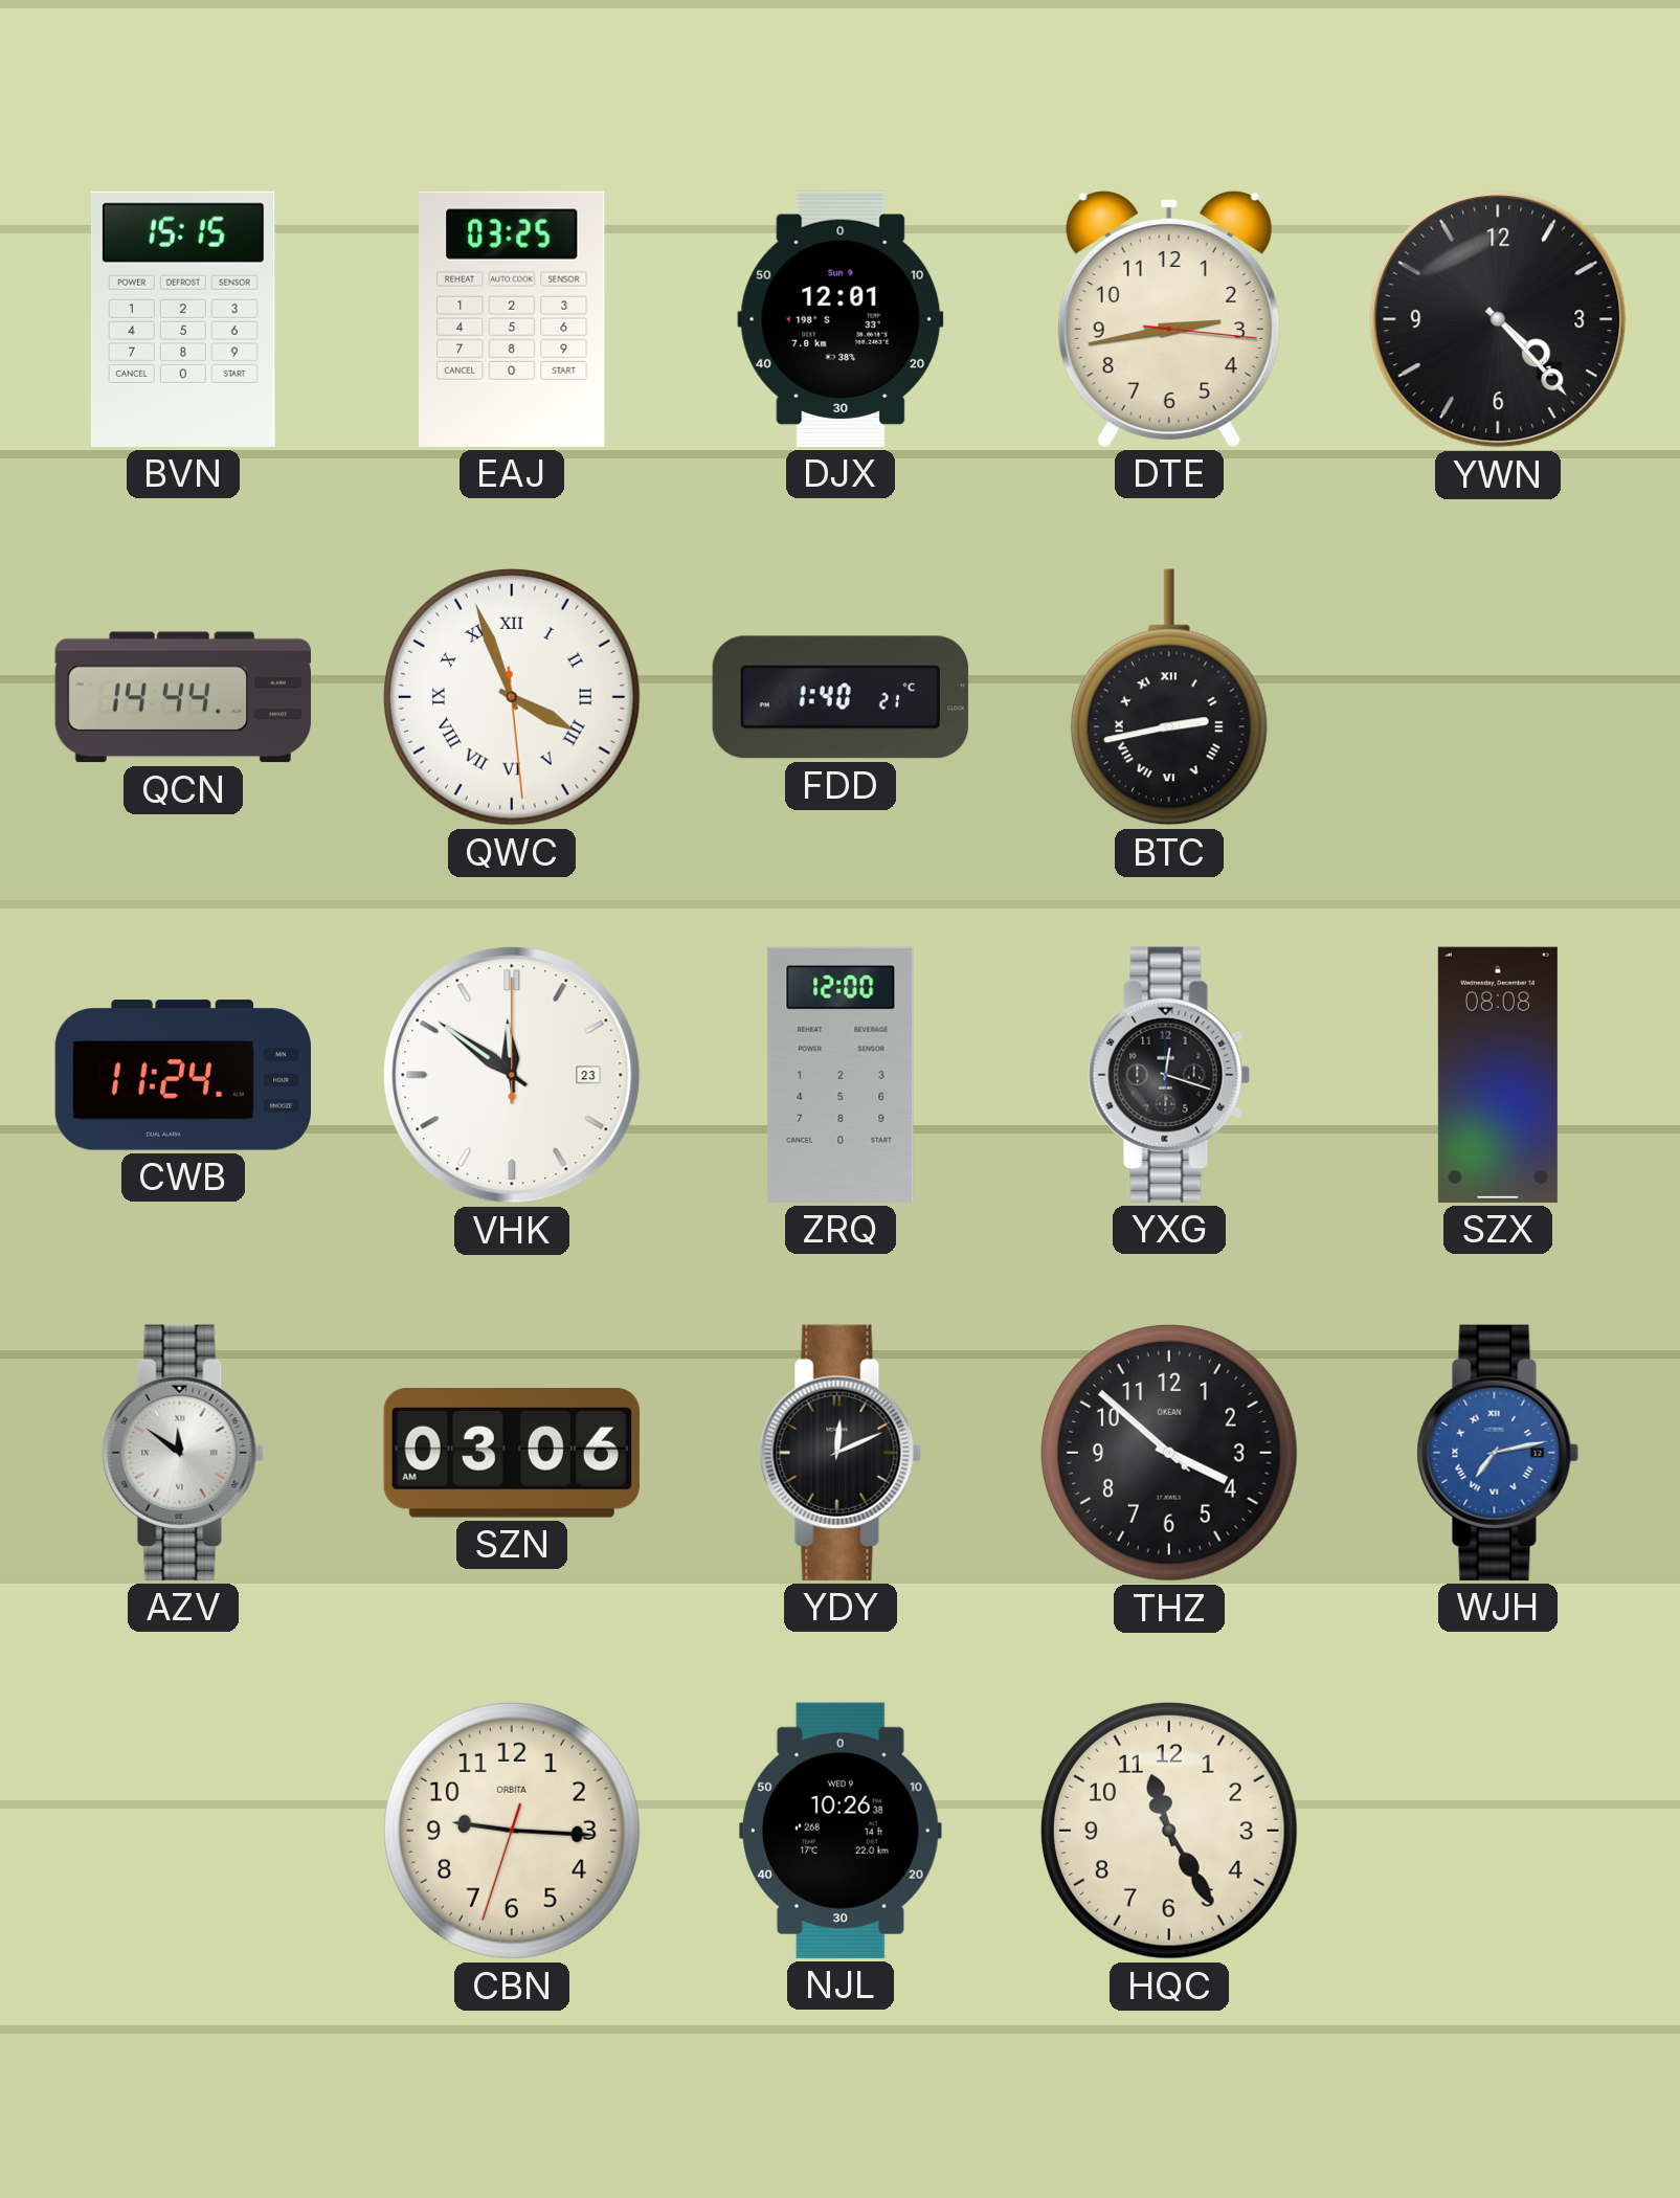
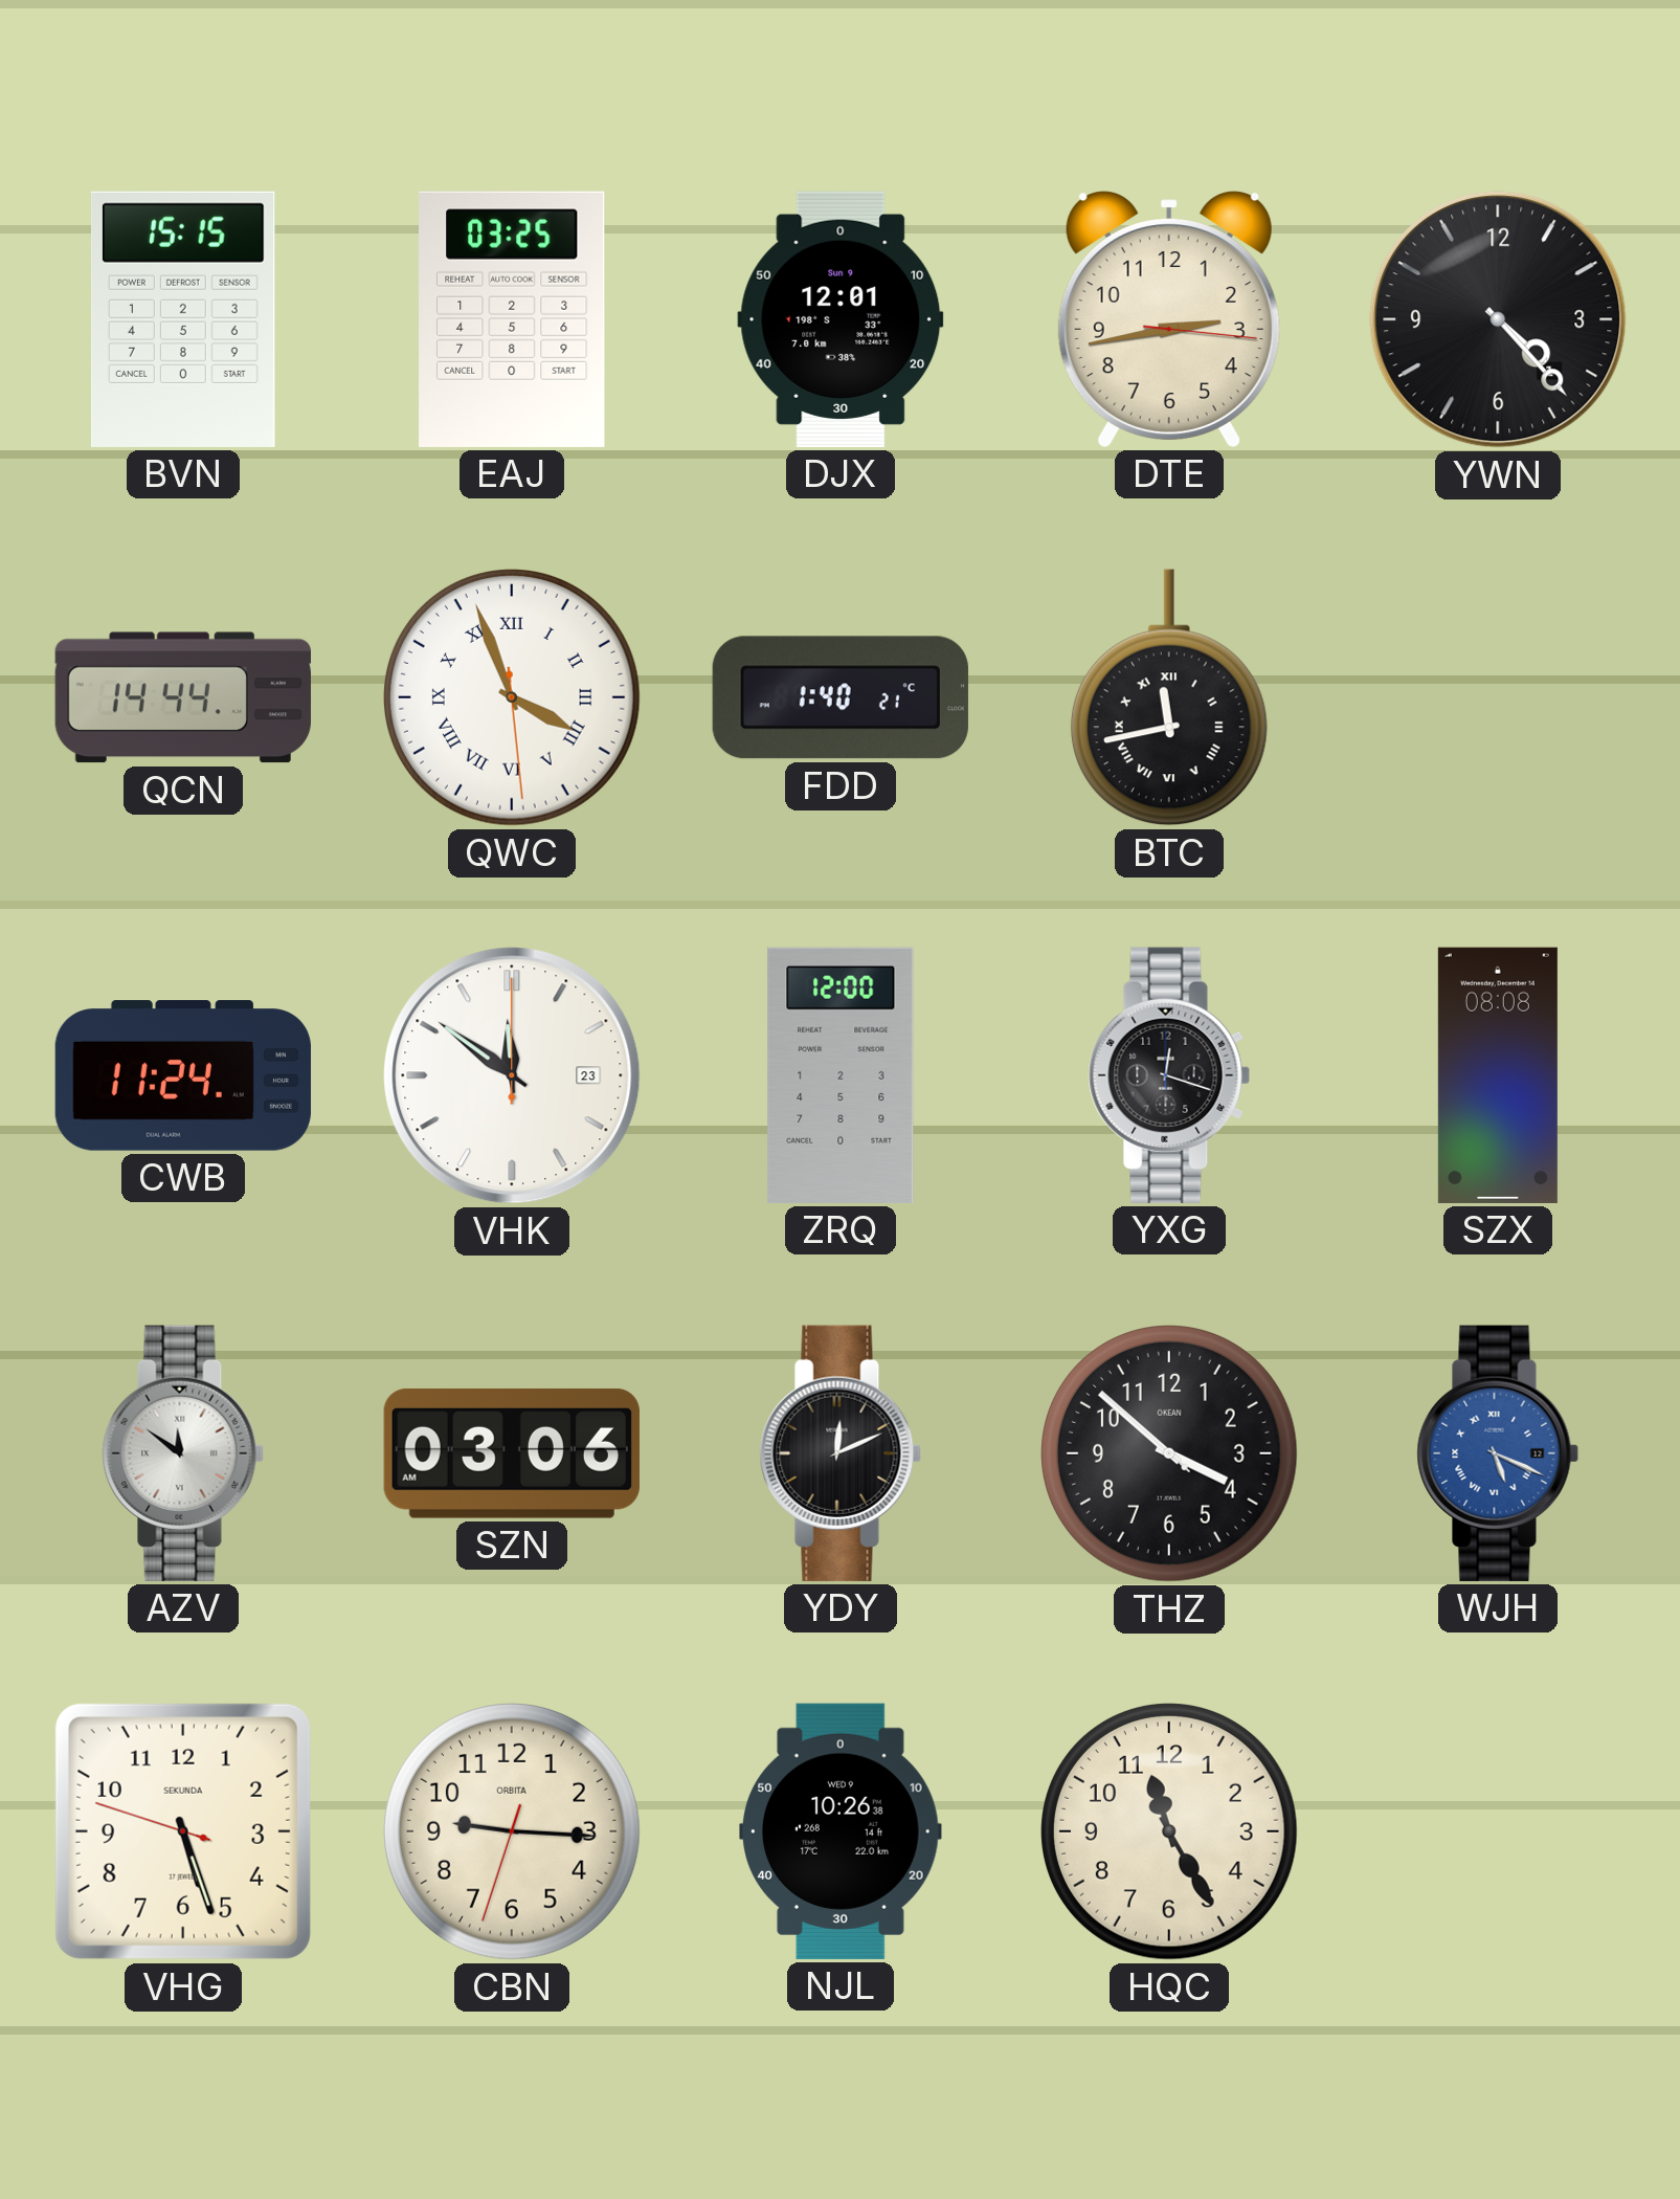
BTC: 2:43 -> 11:43 (1169, 697)
WJH: 7:13 -> 5:19 (1498, 1453)
VHG: none -> 5:26 (183, 1831)
